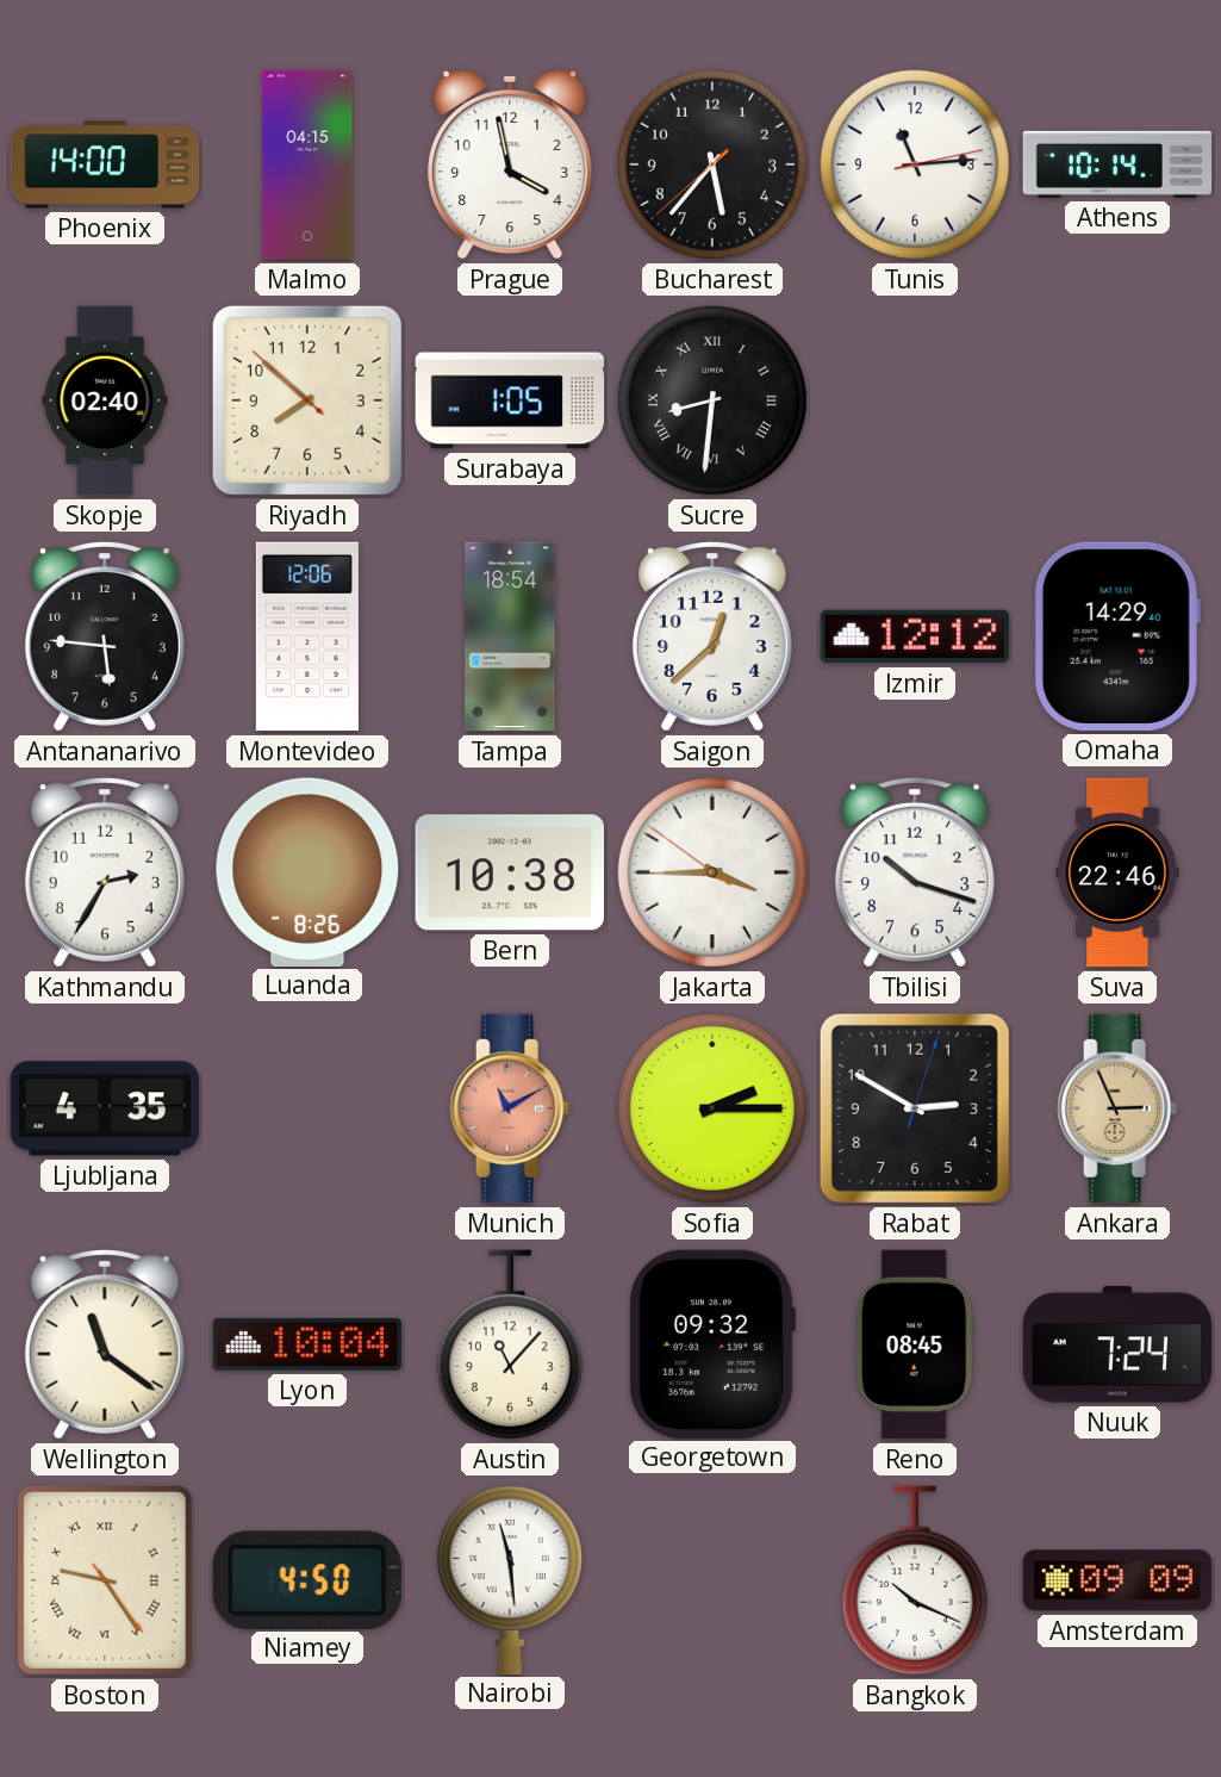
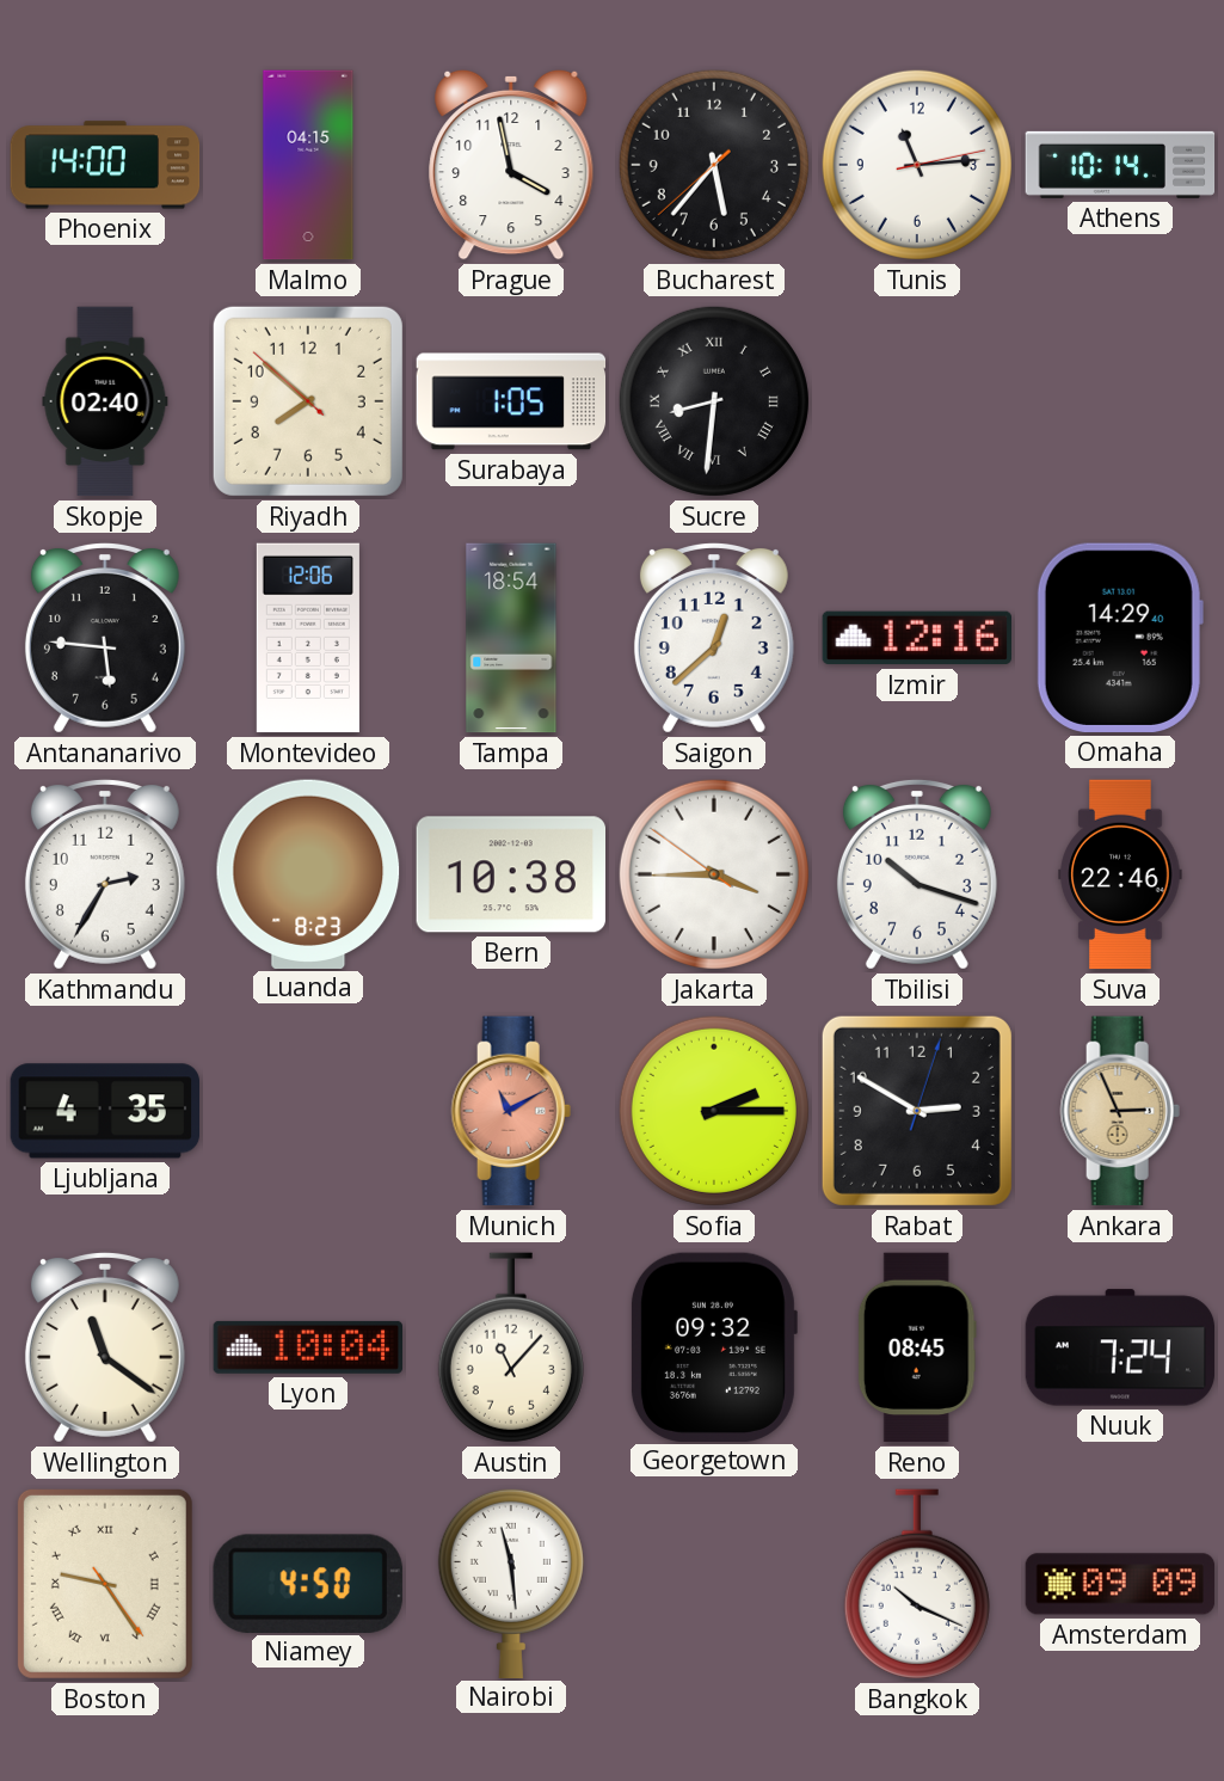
Izmir: 12:12 -> 12:16 (916, 638)
Luanda: 8:26 -> 8:23 (308, 873)
